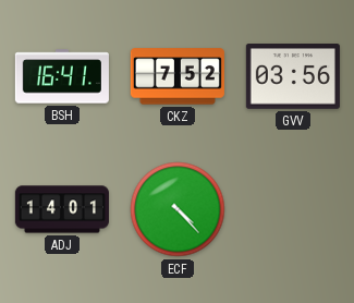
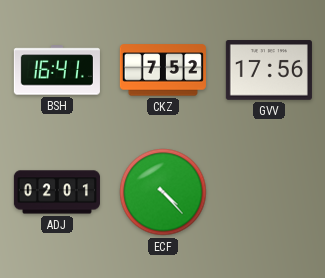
GVV: 03:56 -> 17:56 (269, 70)
ADJ: 14:01 -> 02:01 (57, 192)
